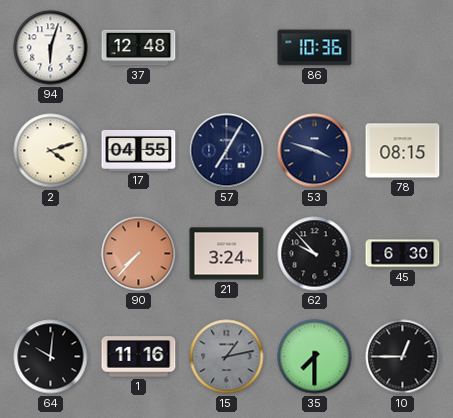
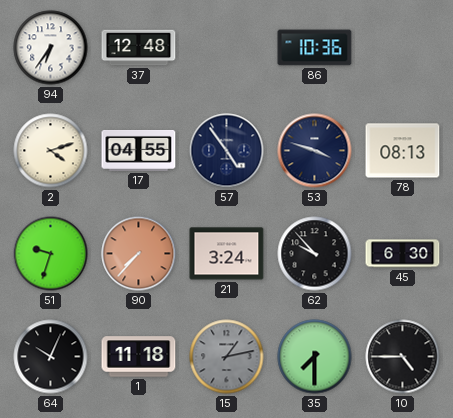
94: 6:03 -> 6:36 (51, 48)
57: 7:05 -> 4:54 (227, 151)
78: 08:15 -> 08:13 (403, 151)
51: none -> 9:33 (51, 254)
64: 10:01 -> 10:04 (51, 357)
1: 11:16 -> 11:18 (139, 357)
10: 12:45 -> 4:45 (403, 357)
